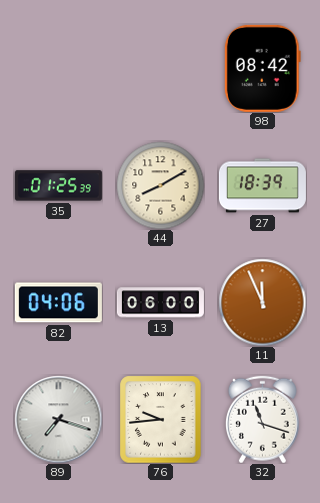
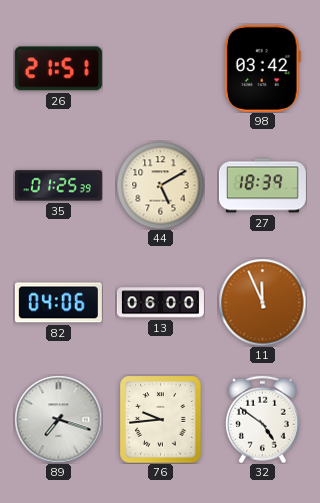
26: none -> 21:51 (58, 69)
98: 08:42 -> 03:42 (262, 68)
44: 8:10 -> 5:10 (160, 185)
32: 11:18 -> 4:51 (262, 419)
